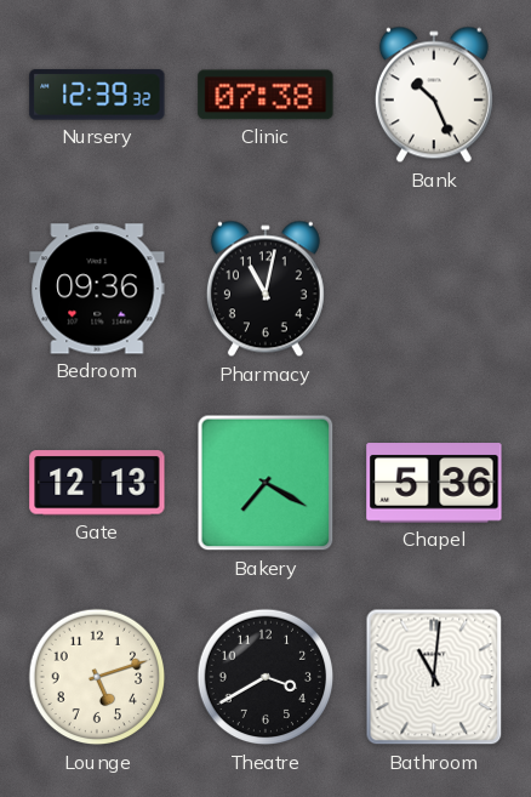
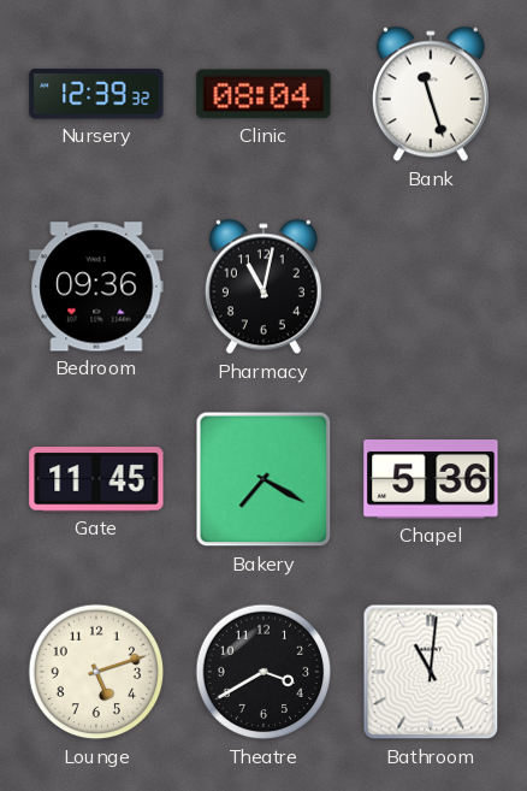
Clinic: 07:38 -> 08:04 (263, 94)
Bank: 10:26 -> 11:27 (431, 94)
Gate: 12:13 -> 11:45 (96, 479)
